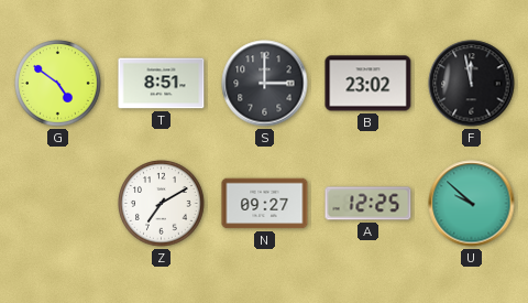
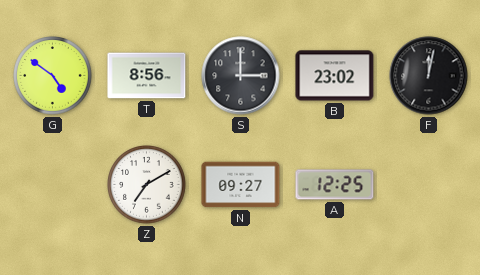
T: 8:51 -> 8:56 (147, 76)
F: 11:58 -> 12:02 (429, 76)
U: 9:52 -> none (472, 204)
